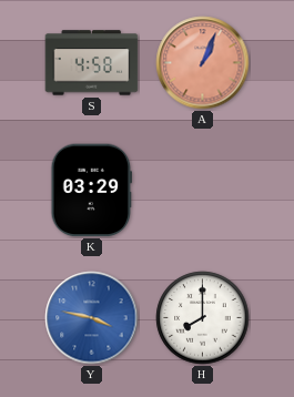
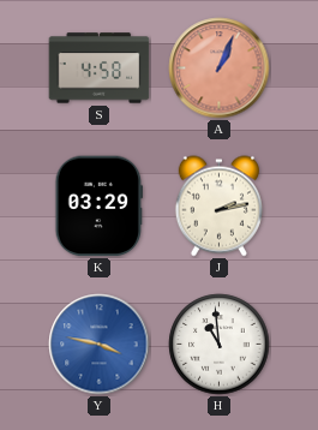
J: none -> 2:13 (218, 207)
H: 8:00 -> 10:59 (220, 345)
